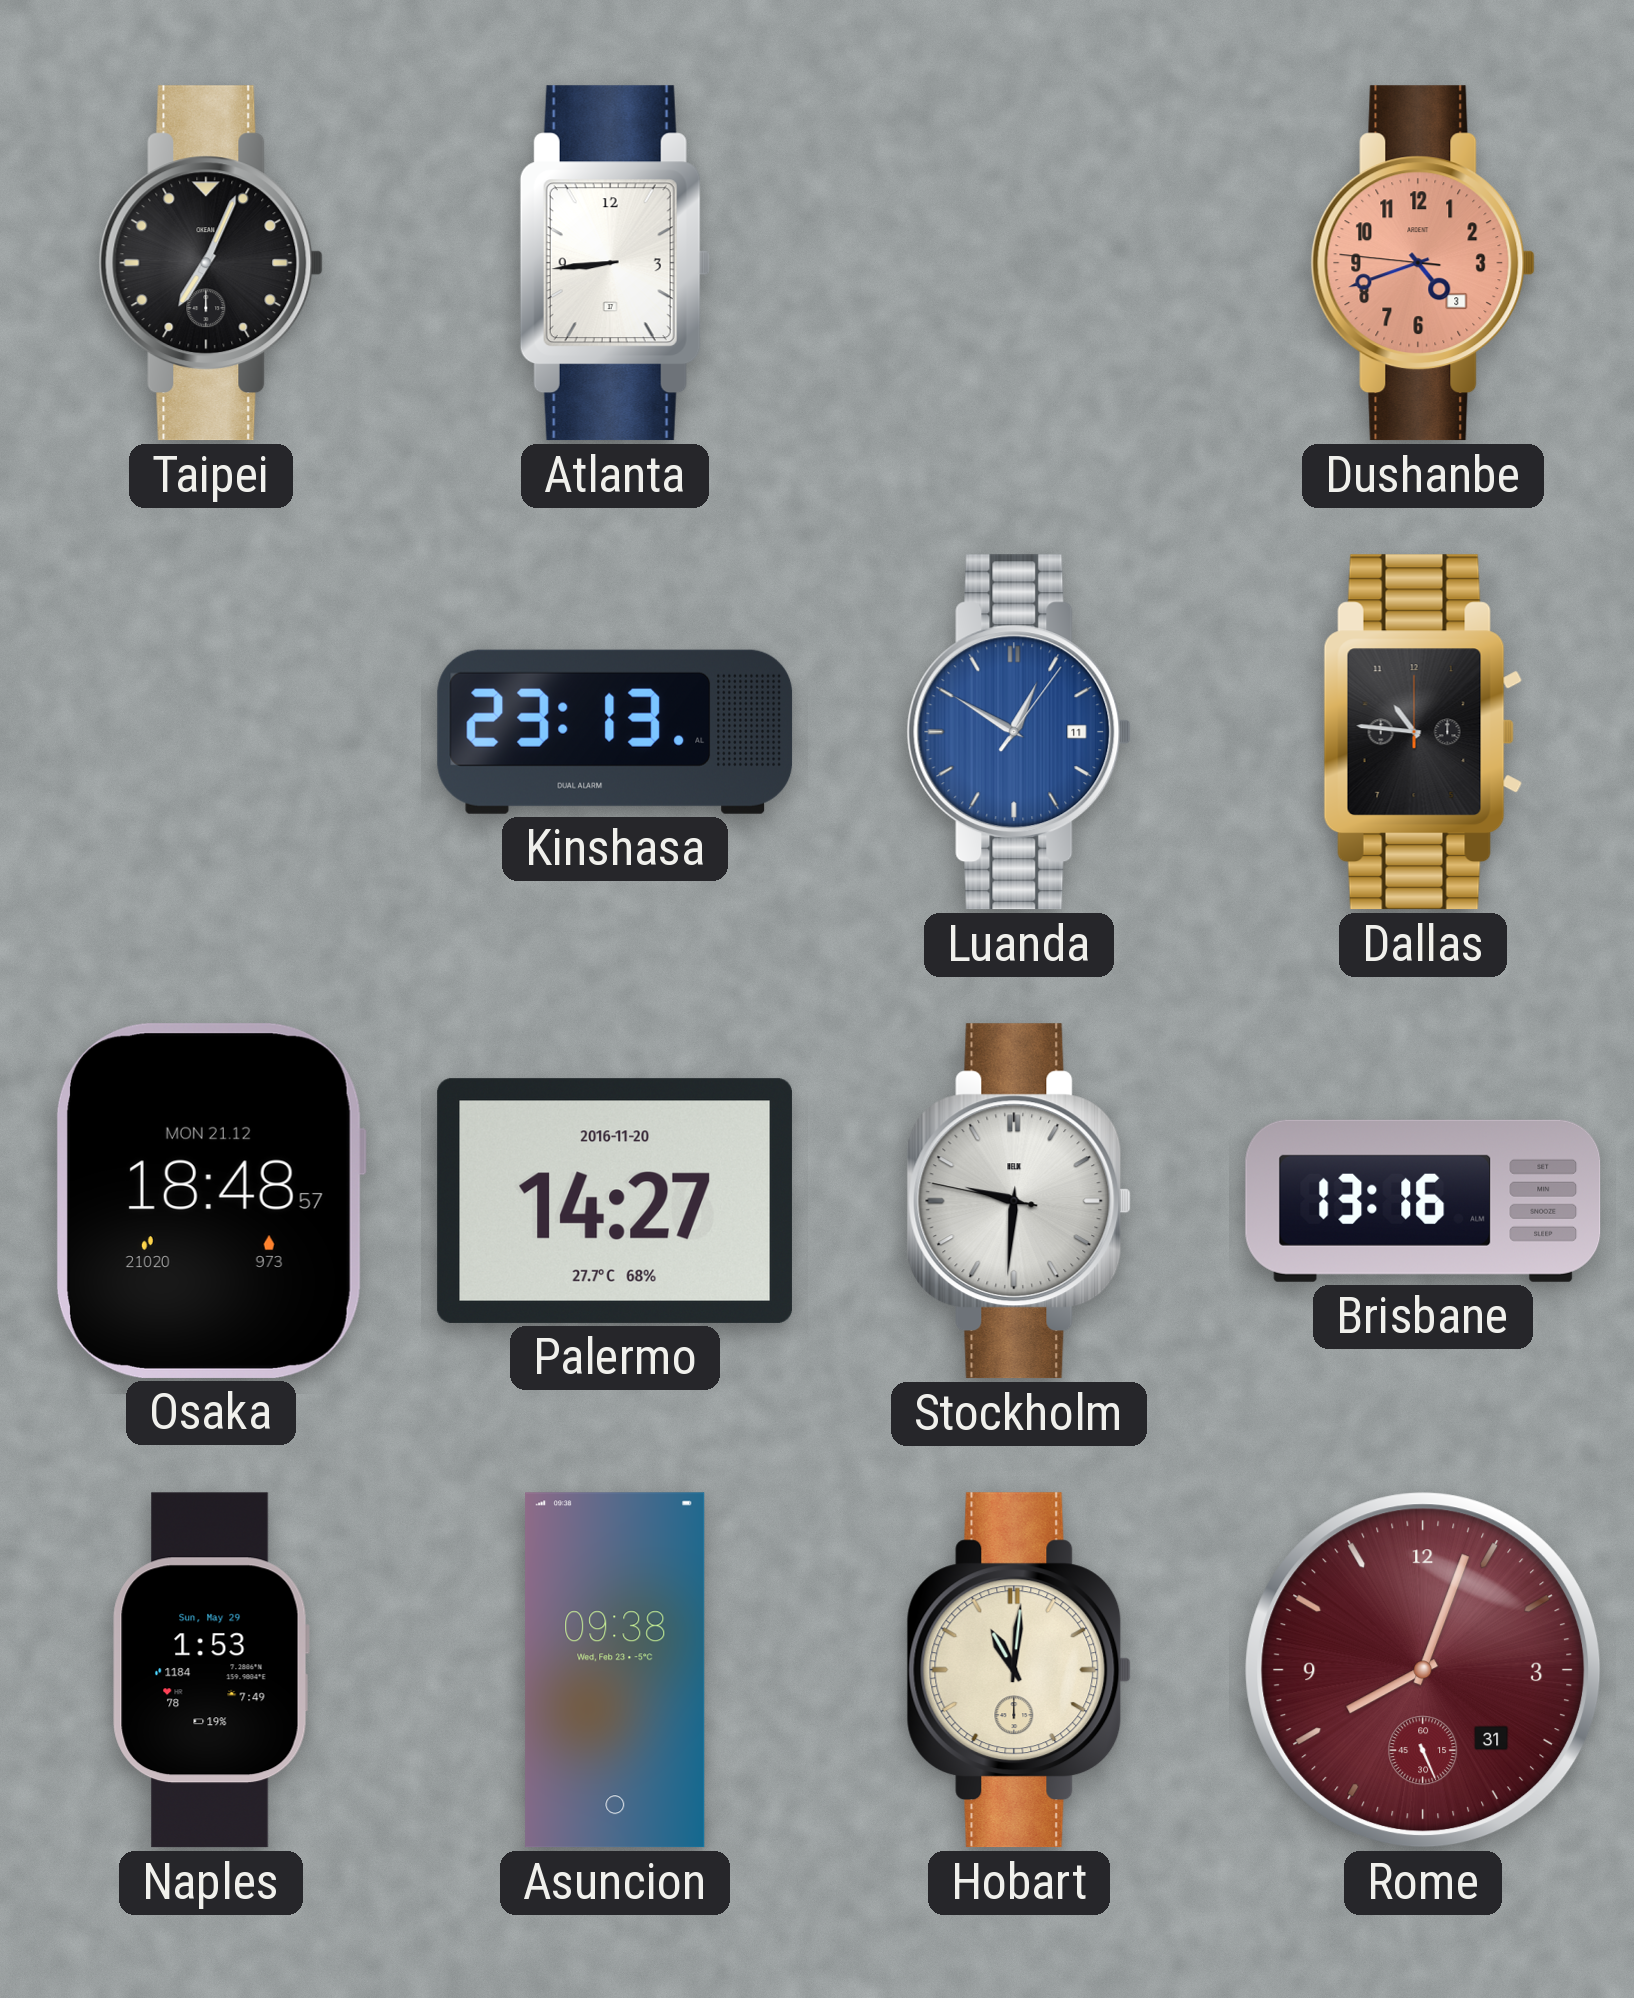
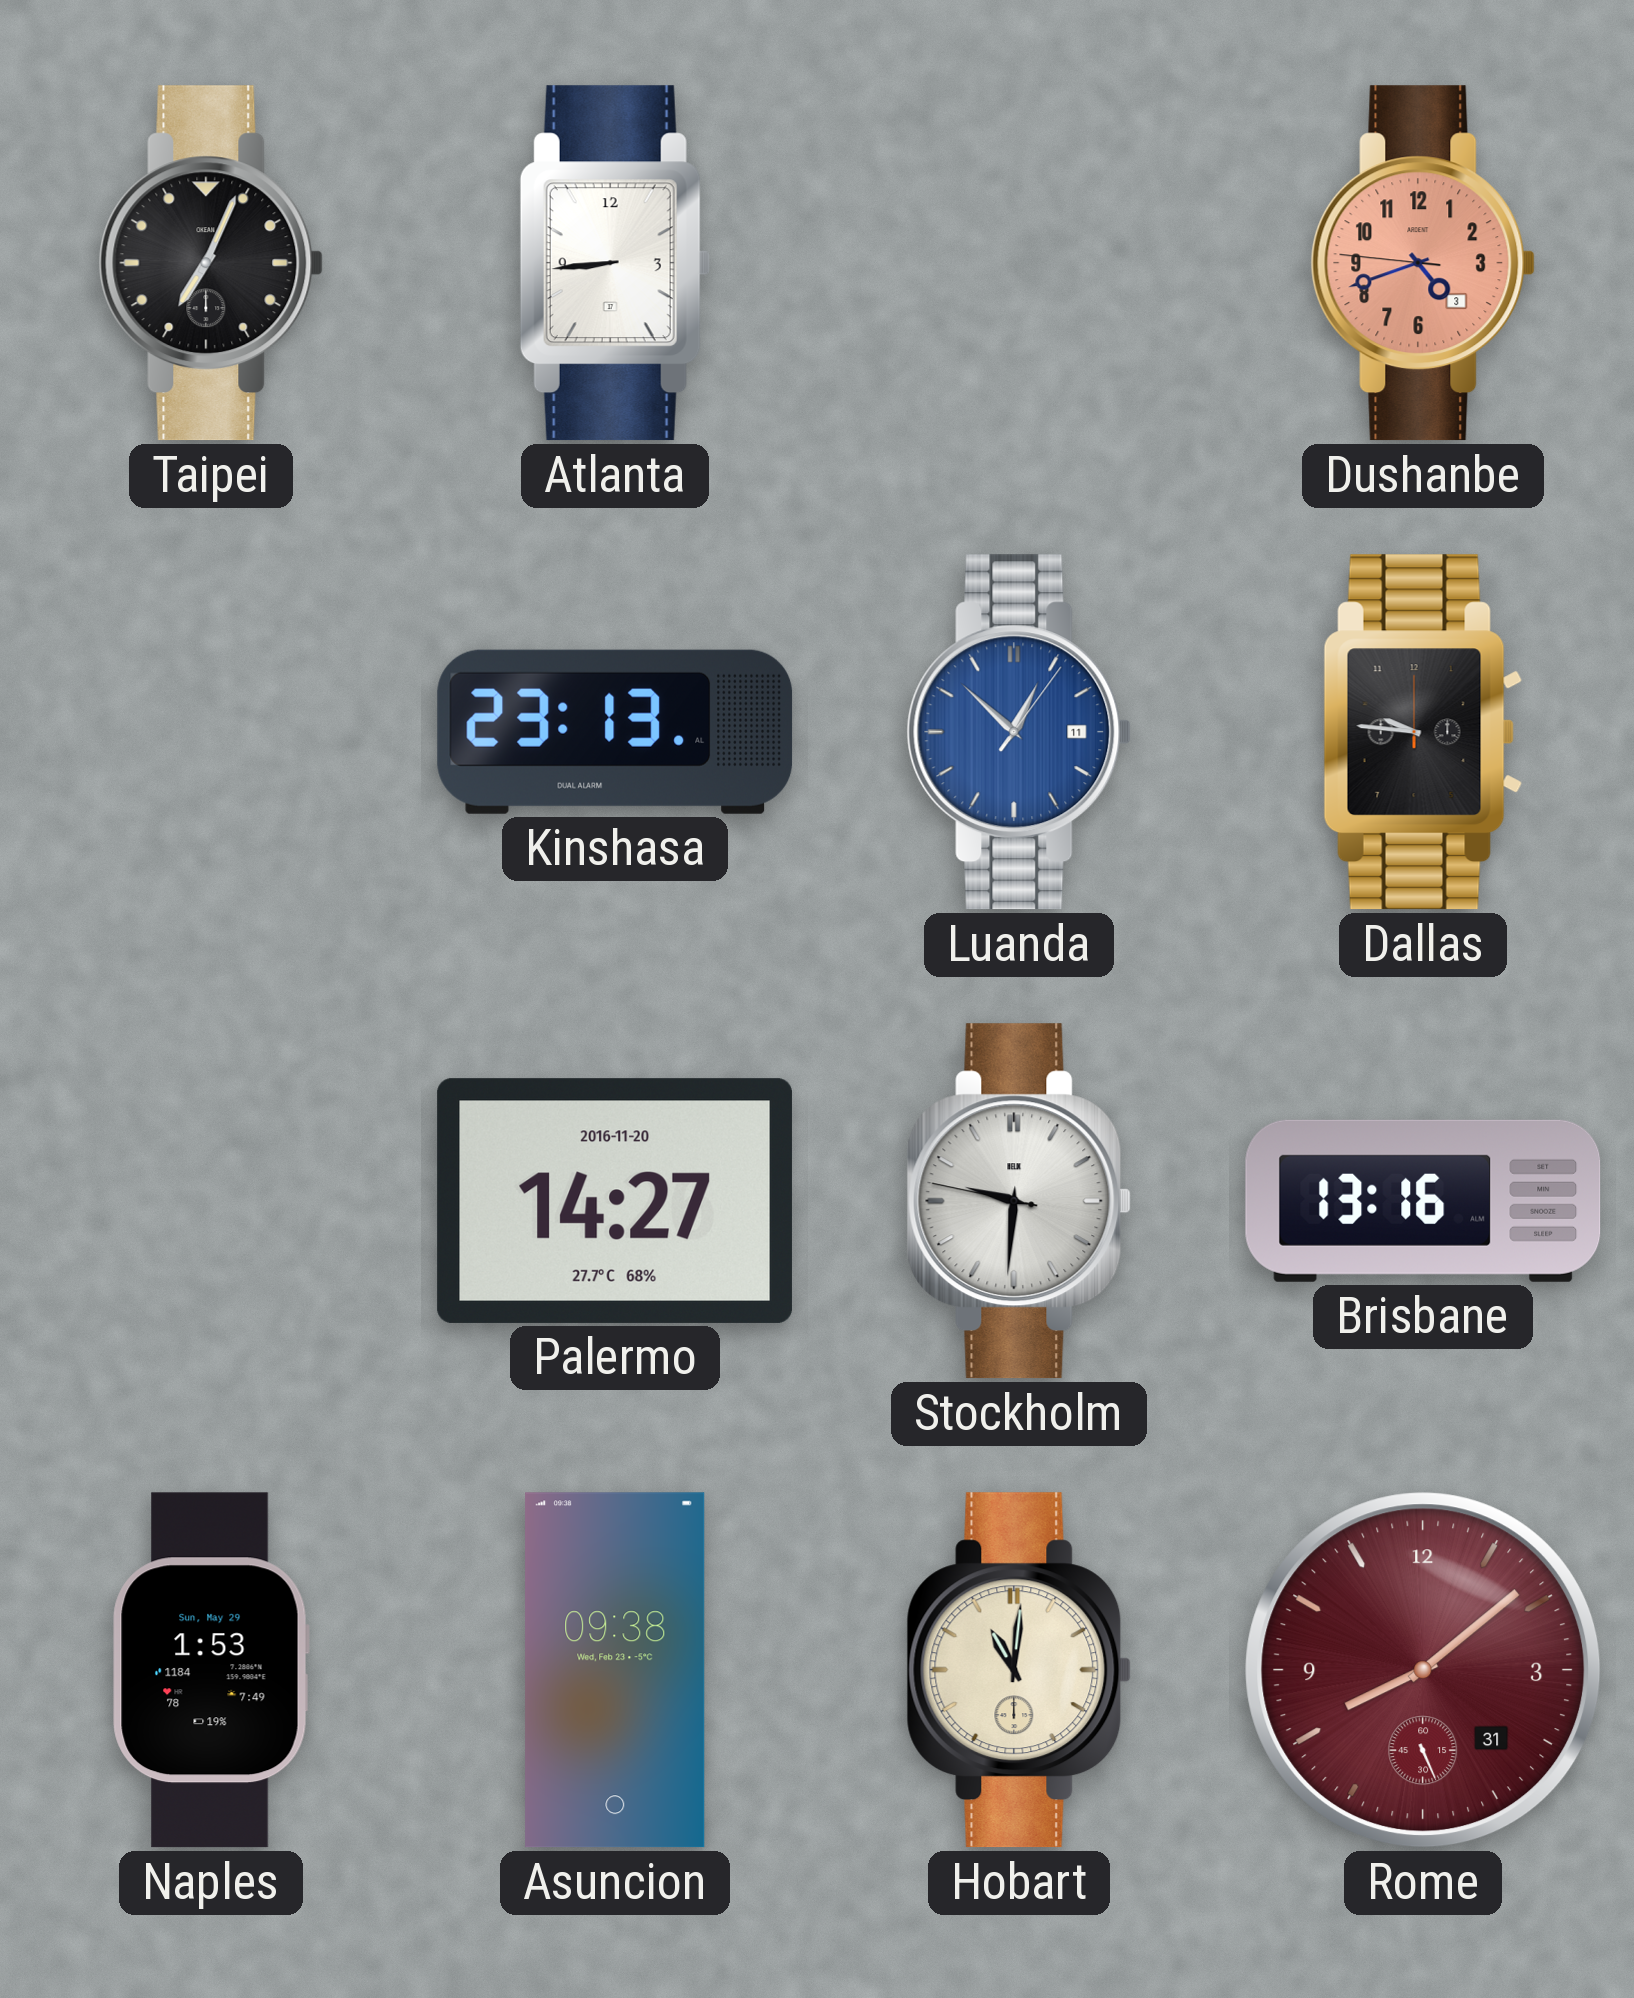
Luanda: 12:50 -> 12:52 (1019, 732)
Dallas: 10:46 -> 9:46 (1423, 732)
Osaka: 18:48 -> none (210, 1201)
Rome: 8:03 -> 8:08 (1423, 1670)
